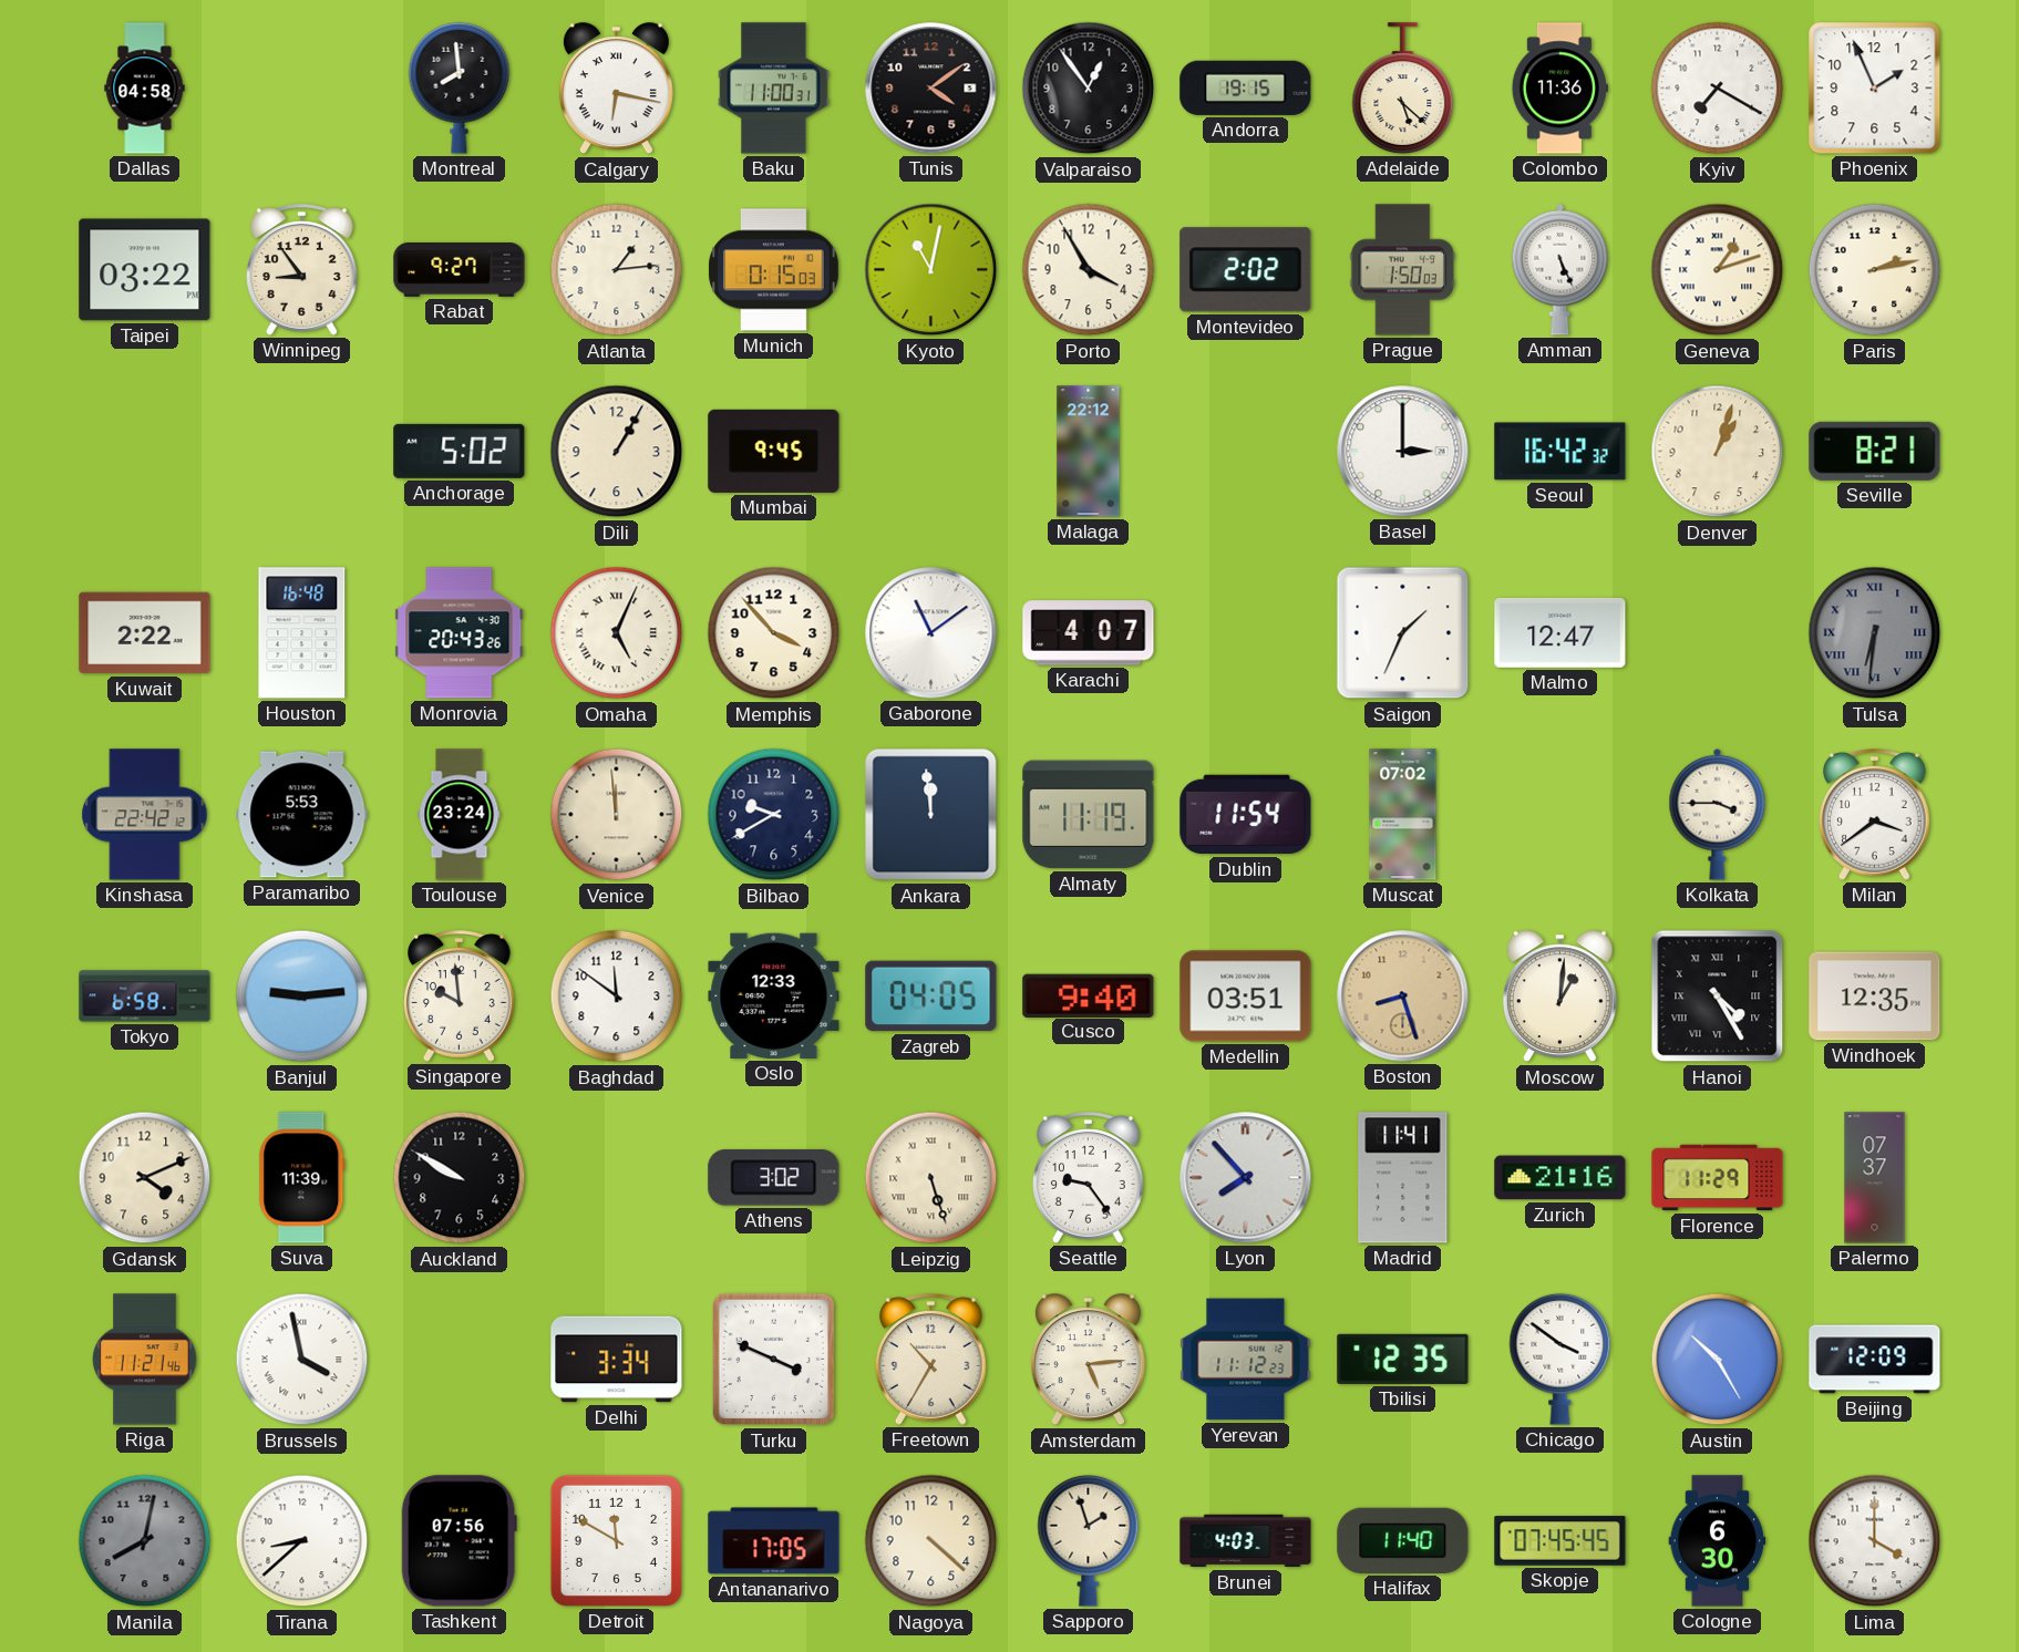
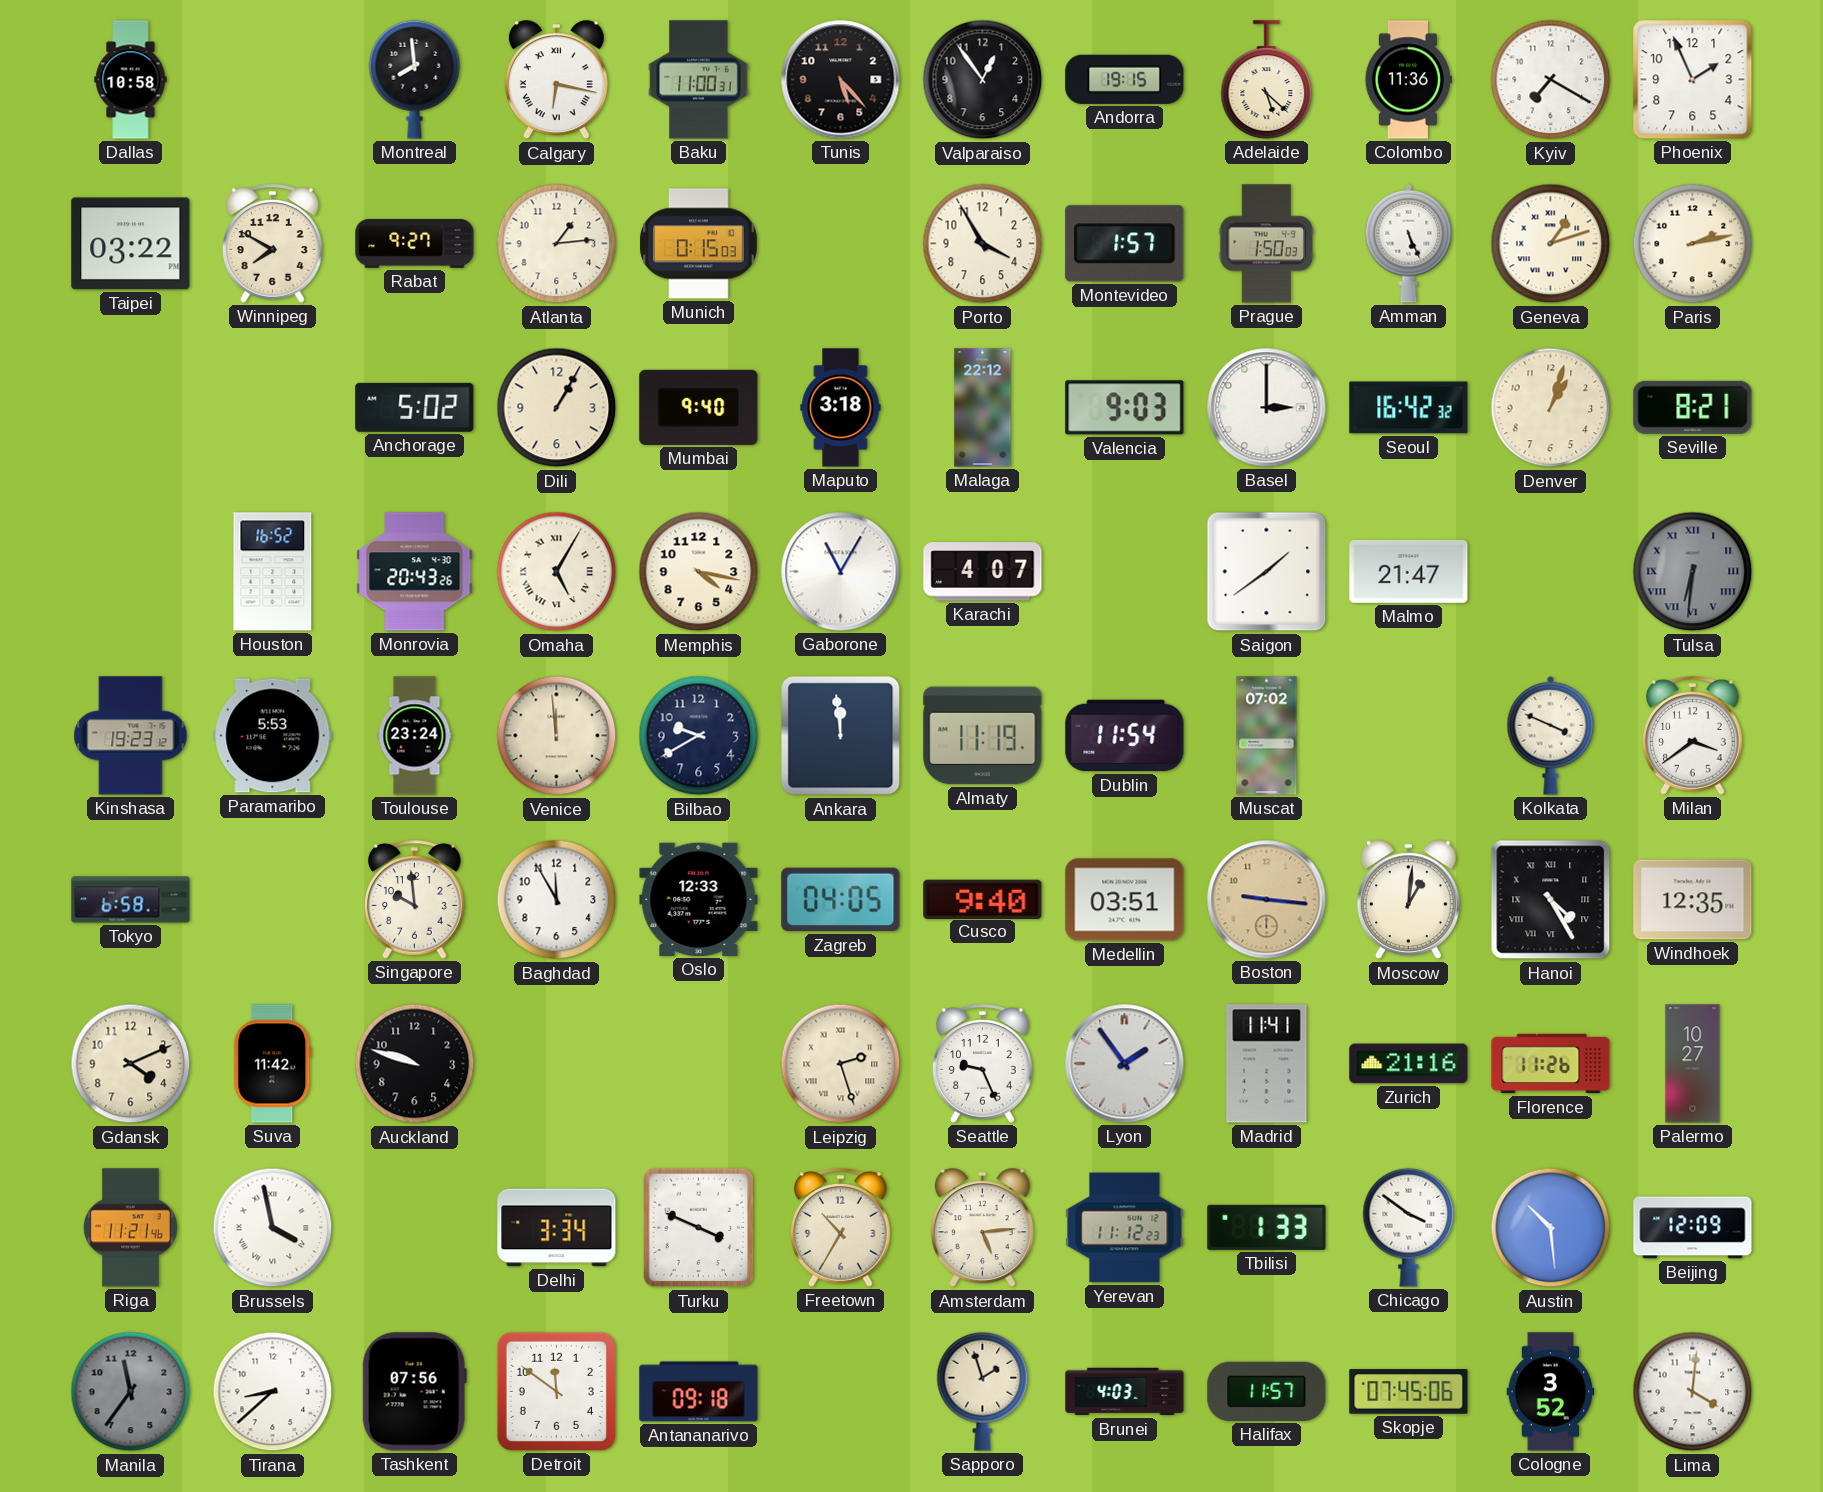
Dallas: 04:58 -> 10:58 (131, 80)
Tunis: 4:09 -> 5:23 (841, 80)
Winnipeg: 8:54 -> 7:50 (273, 244)
Kyoto: 11:02 -> none (931, 270)
Montevideo: 2:02 -> 1:57 (1125, 244)
Mumbai: 9:45 -> 9:40 (699, 407)
Maputo: none -> 3:18 (841, 408)
Valencia: none -> 9:03 (1125, 408)
Kuwait: 2:22 -> none (145, 633)
Houston: 16:48 -> 16:52 (273, 572)
Omaha: 5:04 -> 5:05 (557, 572)
Memphis: 3:53 -> 4:17 (699, 572)
Gaborone: 11:09 -> 11:05 (841, 572)
Saigon: 1:34 -> 1:39 (1267, 572)
Malmo: 12:47 -> 21:47 (1409, 571)
Kinshasa: 22:42 -> 19:23 (131, 736)
Kolkata: 3:45 -> 3:49 (1551, 735)
Banjul: 9:14 -> none (302, 997)
Baghdad: 11:51 -> 11:55 (557, 900)
Boston: 8:27 -> 9:16 (1267, 900)
Suva: 11:39 -> 11:42 (273, 1064)
Auckland: 9:50 -> 9:48 (415, 1064)
Athens: 3:02 -> none (774, 1178)
Leipzig: 5:27 -> 2:27 (841, 1064)
Seattle: 9:24 -> 9:26 (983, 1064)
Lyon: 7:53 -> 1:54 (1125, 1064)
Florence: 11:29 -> 11:26 (1551, 1064)
Palermo: 07:37 -> 10:27 (1693, 1064)
Tbilisi: 12:35 -> 1:33 (1267, 1227)
Austin: 10:25 -> 10:29 (1551, 1228)
Manila: 8:02 -> 11:36 (131, 1392)
Detroit: 11:50 -> 11:51 (556, 1391)
Antananarivo: 17:05 -> 09:18 (699, 1392)
Nagoya: 4:22 -> none (931, 1541)
Halifax: 11:40 -> 11:57 (1267, 1391)
Skopje: 07:45:45 -> 07:45:06 (1409, 1392)
Cologne: 6:30 -> 3:52 (1551, 1392)
Lima: 4:00 -> 4:01 (1693, 1392)
